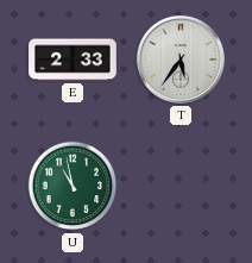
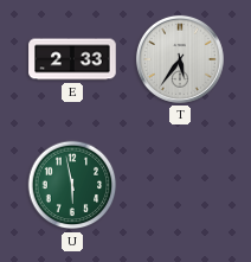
U: 10:58 -> 5:58 (72, 185)
